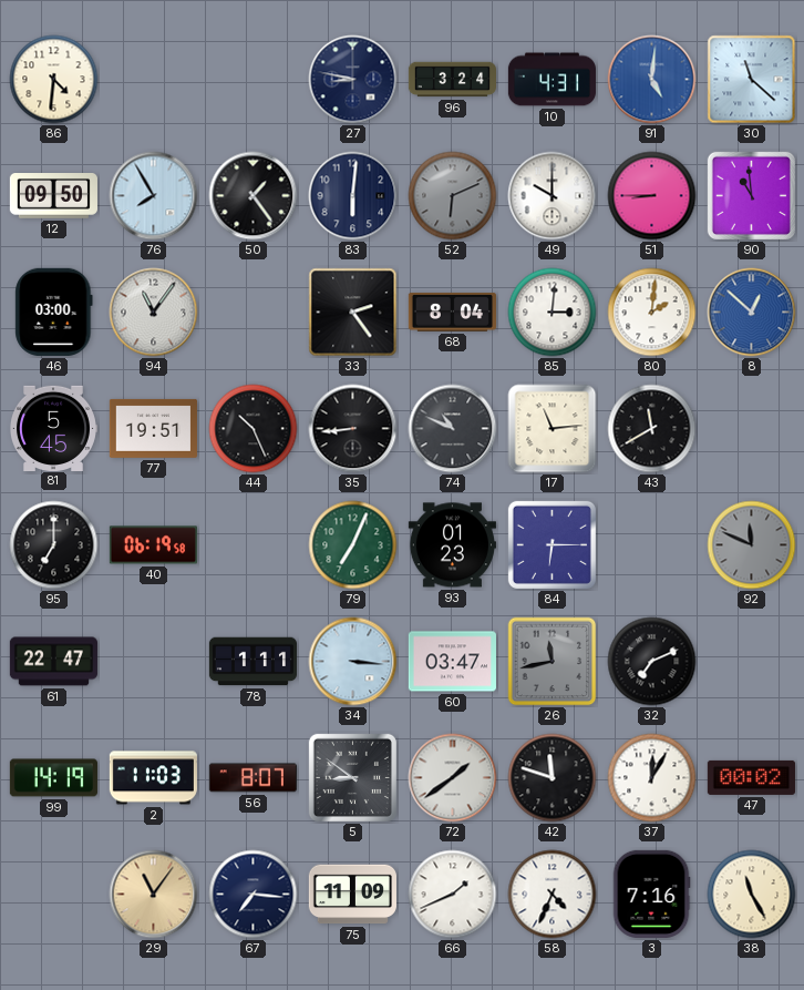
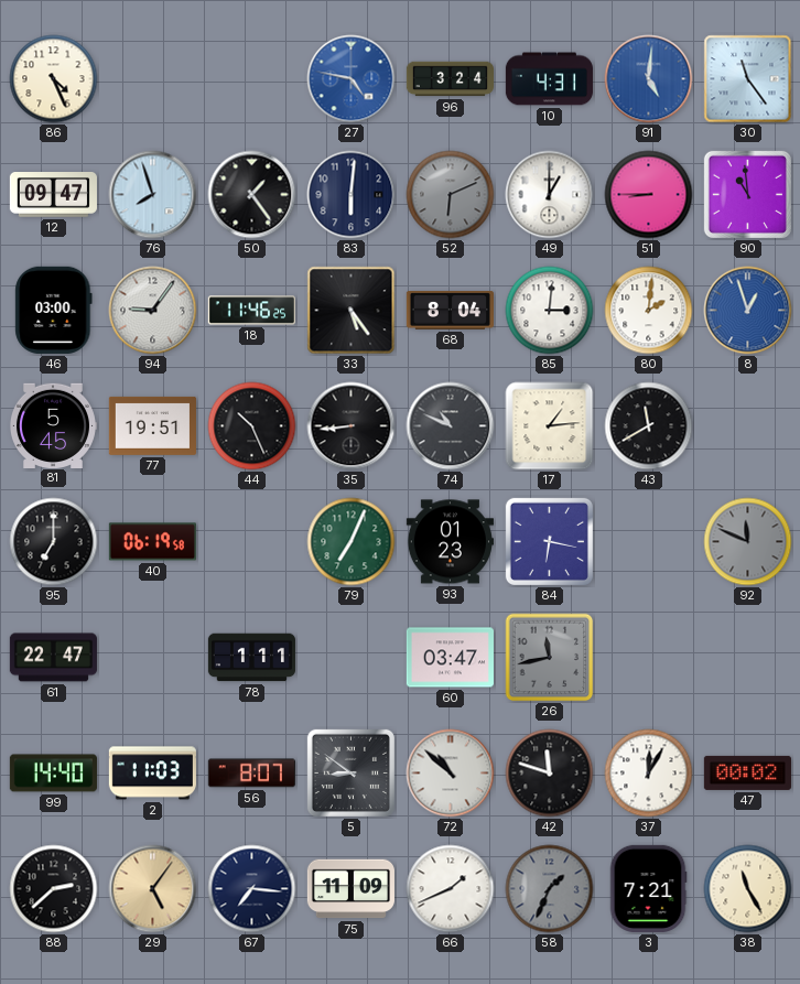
86: 4:31 -> 4:26 (54, 79)
27: 8:47 -> 4:47 (352, 79)
27 dial: navy -> blue (352, 79)
30: 11:22 -> 11:24 (748, 79)
12: 09:50 -> 09:47 (53, 195)
76: 7:55 -> 7:57 (153, 195)
49: 10:00 -> 1:00 (550, 195)
94: 11:06 -> 9:06 (153, 311)
18: none -> 11:46 (251, 311)
33: 2:24 -> 5:24 (352, 311)
8: 12:52 -> 12:57 (748, 311)
17: 11:14 -> 1:14 (550, 426)
84: 6:15 -> 6:17 (549, 541)
34: 3:16 -> none (353, 662)
32: 7:11 -> none (652, 662)
99: 14:19 -> 14:40 (53, 774)
72: 1:39 -> 10:52 (451, 774)
88: none -> 2:38 (54, 889)
29: 11:06 -> 5:06 (153, 889)
58: 4:34 -> 1:34 (550, 889)
58 dial: white -> grey (550, 889)
3: 7:16 -> 7:21 (648, 888)
